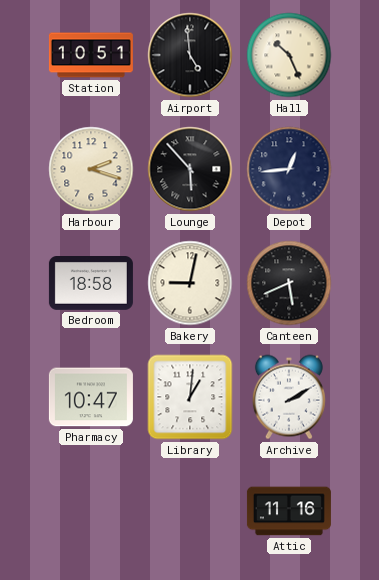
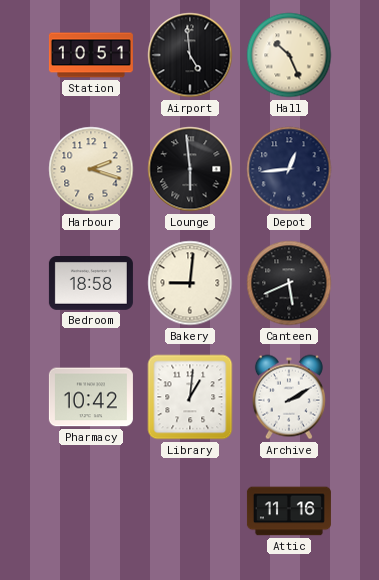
Lounge: 5:53 -> 5:59 (190, 169)
Bakery: 9:02 -> 9:01 (190, 283)
Pharmacy: 10:47 -> 10:42 (91, 397)
